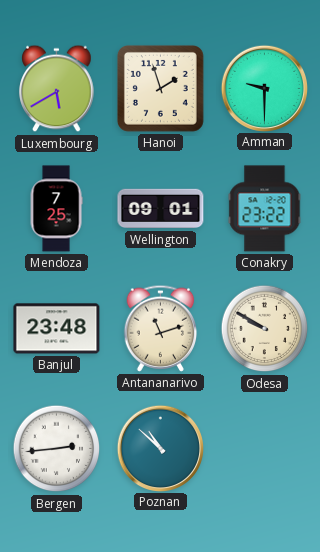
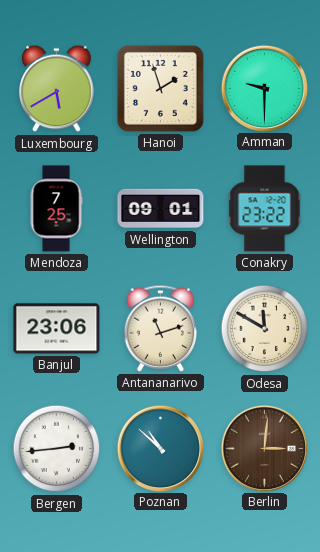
Banjul: 23:48 -> 23:06 (57, 329)
Odesa: 9:50 -> 11:50 (265, 329)
Berlin: none -> 3:01 (264, 448)
